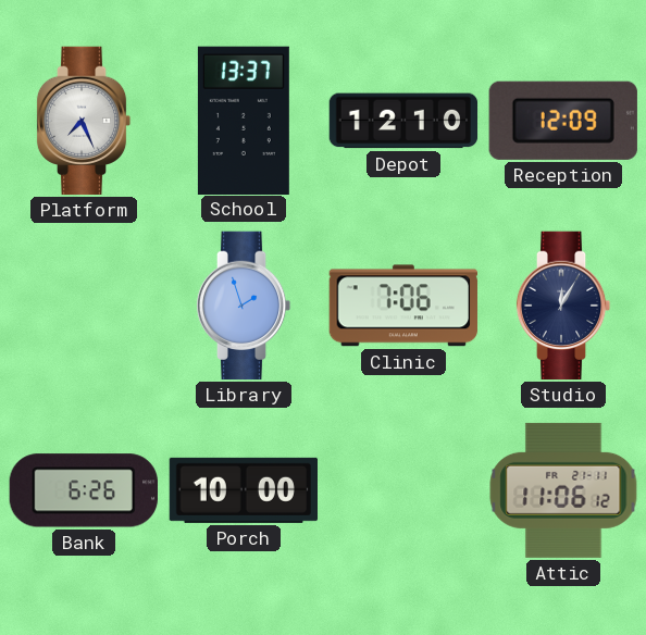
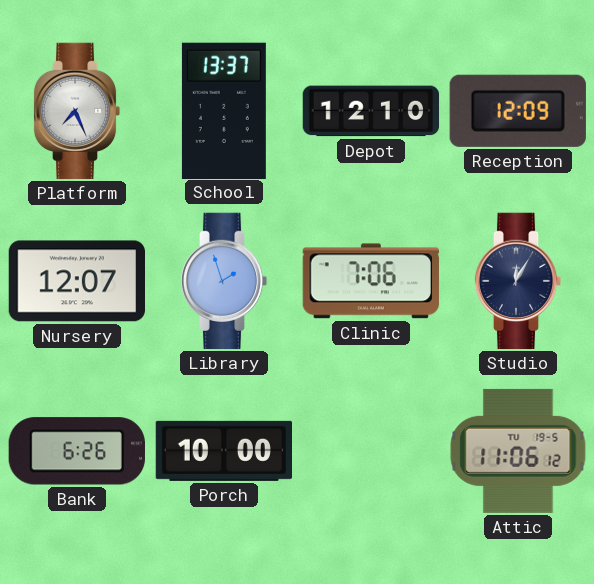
Nursery: none -> 12:07 (76, 281)
Attic date: FR 21-11 -> TU 19-5 (518, 451)
